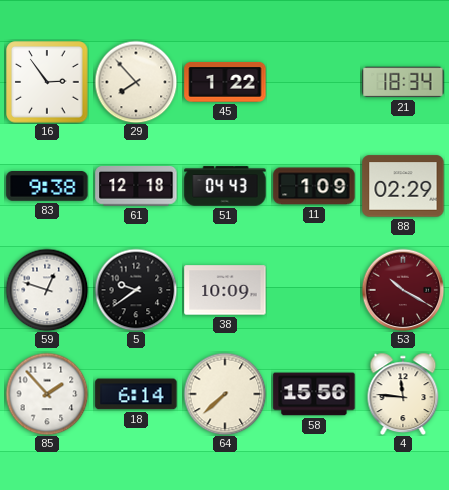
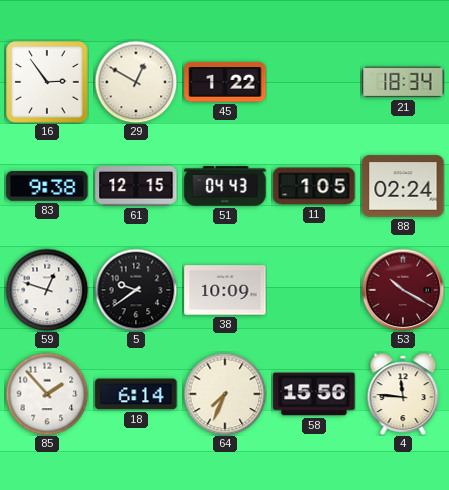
29: 7:53 -> 12:50 (136, 82)
61: 12:18 -> 12:15 (136, 186)
11: 1:09 -> 1:05 (314, 186)
88: 02:29 -> 02:24 (403, 186)
64: 7:38 -> 7:34 (225, 394)
